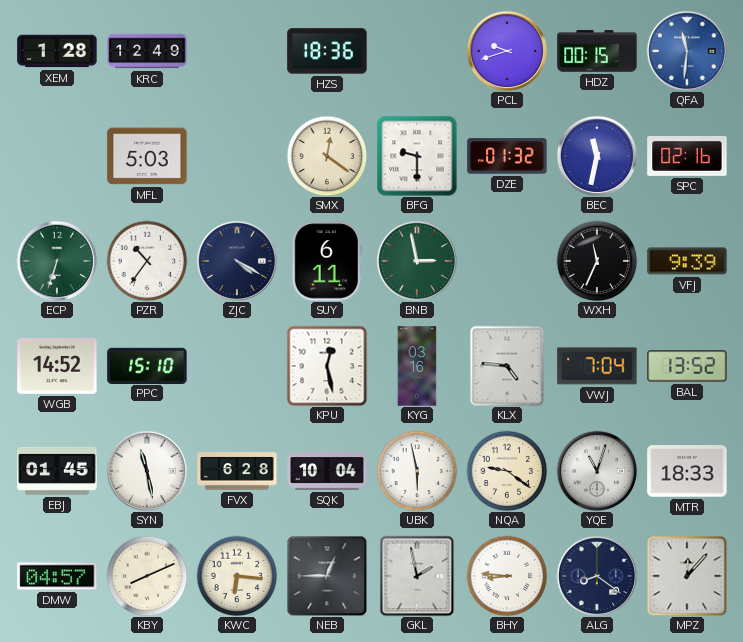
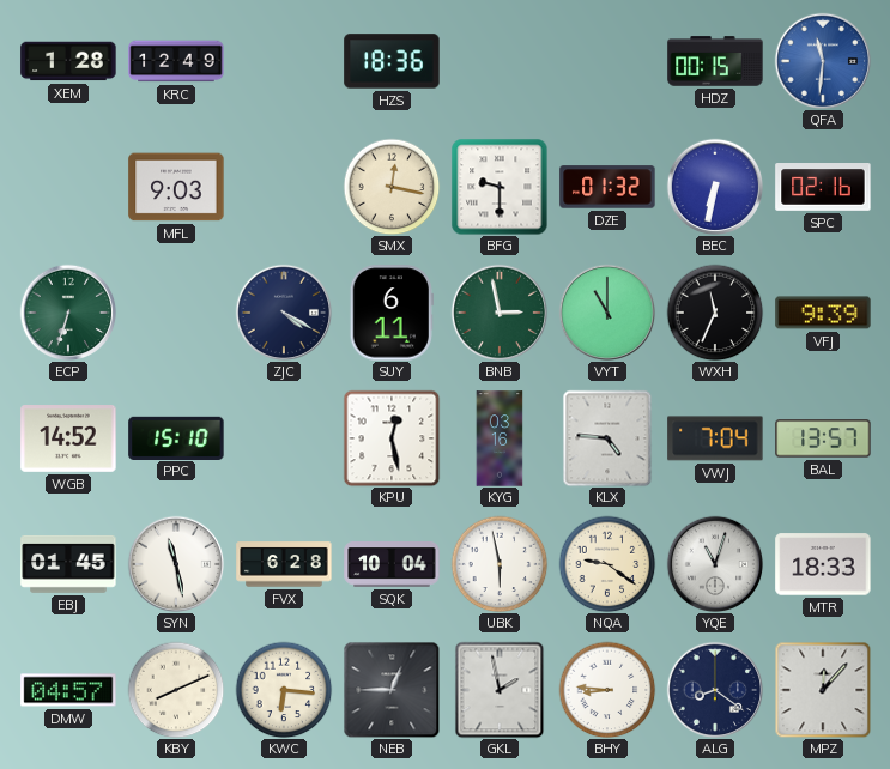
PCL: 9:42 -> none (507, 51)
MFL: 5:03 -> 9:03 (176, 187)
SMX: 12:21 -> 12:17 (392, 187)
BEC: 11:32 -> 6:32 (715, 187)
PZR: 10:36 -> none (147, 261)
VYT: none -> 11:00 (607, 313)
BAL: 13:52 -> 13:57 (823, 438)
